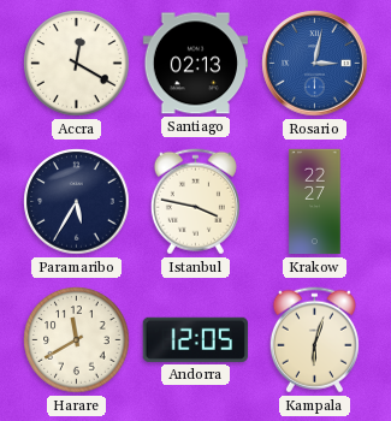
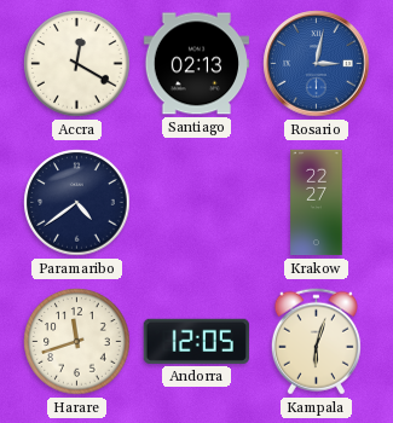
Paramaribo: 5:35 -> 4:39 (77, 203)
Istanbul: 3:47 -> none (195, 202)
Harare: 11:40 -> 11:42 (77, 342)
